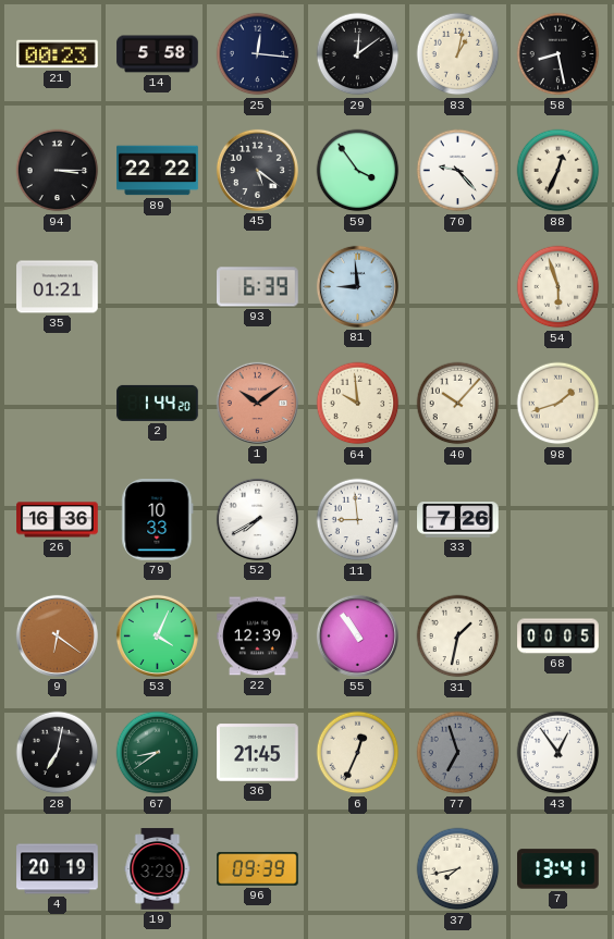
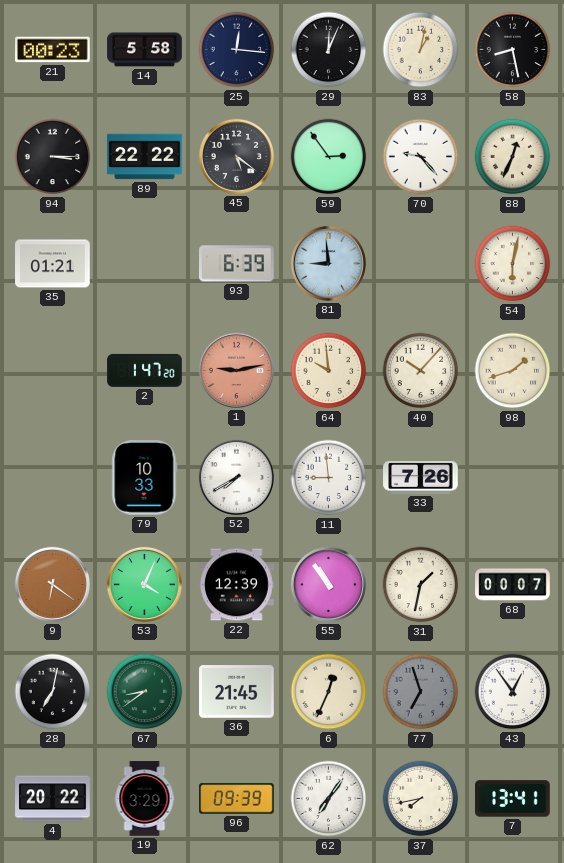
29: 12:09 -> 12:04 (329, 50)
59: 3:54 -> 2:54 (329, 157)
54: 5:57 -> 6:02 (513, 264)
2: 1:44 -> 1:47 (145, 370)
1: 10:09 -> 9:13 (236, 370)
26: 16:36 -> none (58, 520)
68: 00:05 -> 00:07 (513, 585)
4: 20:19 -> 20:22 (53, 799)
62: none -> 7:06 (329, 799)
